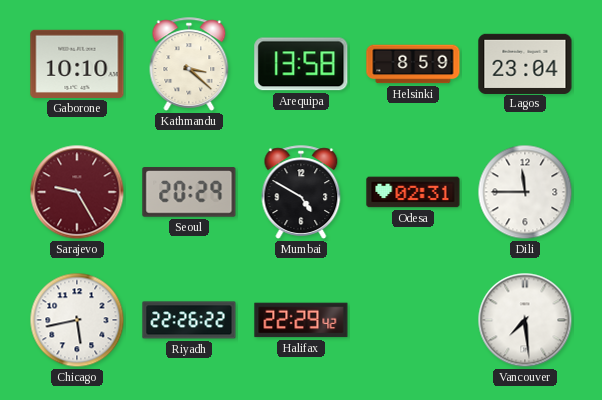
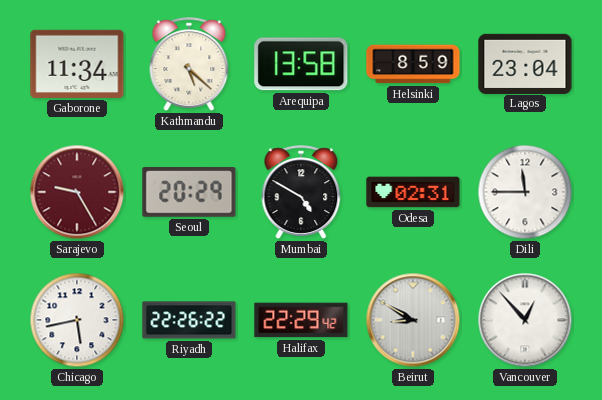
Gaborone: 10:10 -> 11:34 (77, 64)
Kathmandu: 3:22 -> 5:22 (189, 64)
Beirut: none -> 8:50 (413, 320)
Vancouver: 7:29 -> 12:53 (525, 320)
